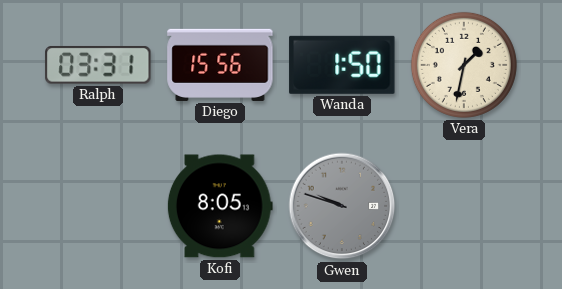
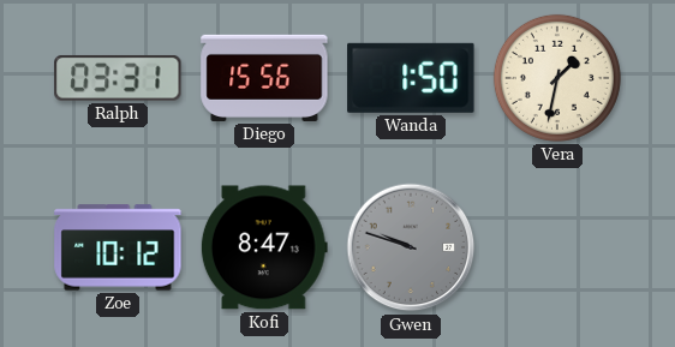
Zoe: none -> 10:12 (118, 247)
Kofi: 8:05 -> 8:47 (264, 247)
